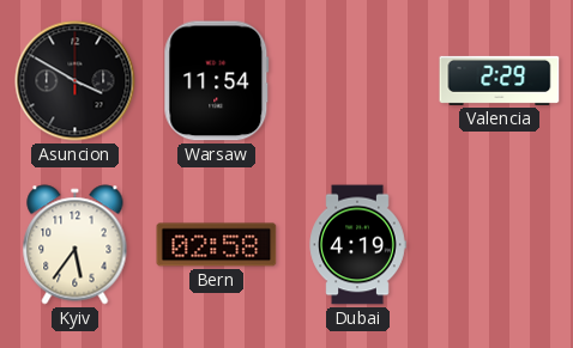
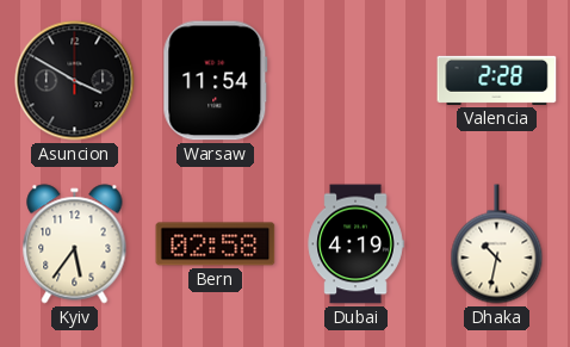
Valencia: 2:29 -> 2:28 (497, 80)
Dhaka: none -> 10:32 (497, 244)
